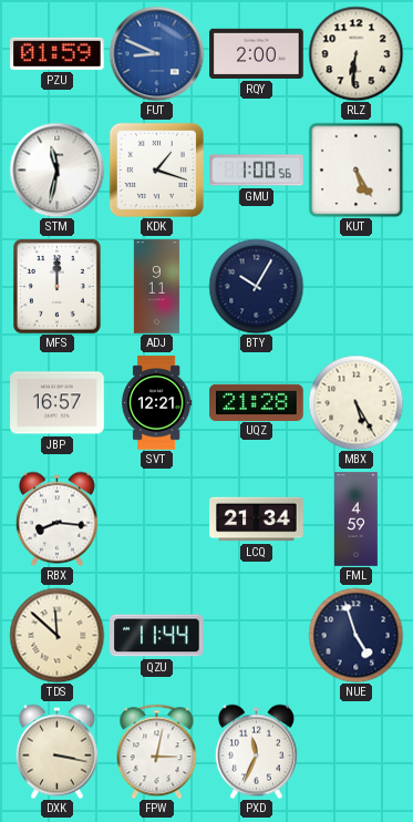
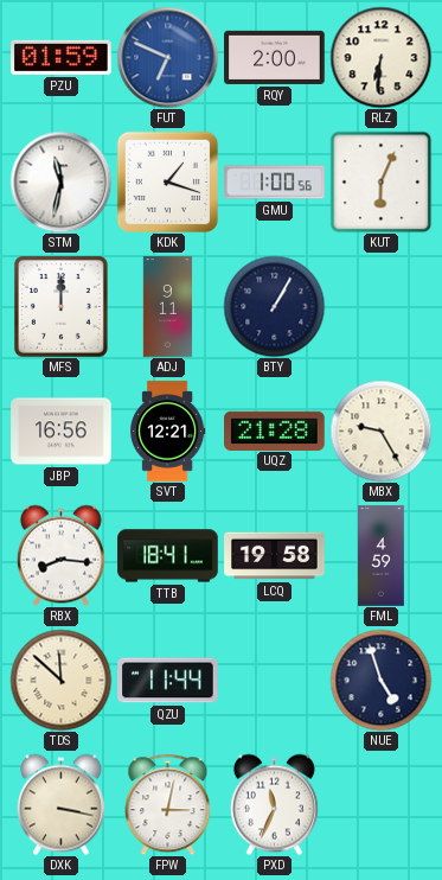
FUT: 8:49 -> 6:49 (167, 57)
KUT: 5:25 -> 6:04 (380, 181)
BTY: 10:05 -> 1:05 (274, 306)
JBP: 16:57 -> 16:56 (62, 432)
MBX: 5:25 -> 9:25 (380, 431)
TTB: none -> 18:41 (168, 556)
LCQ: 21:34 -> 19:58 (275, 556)
